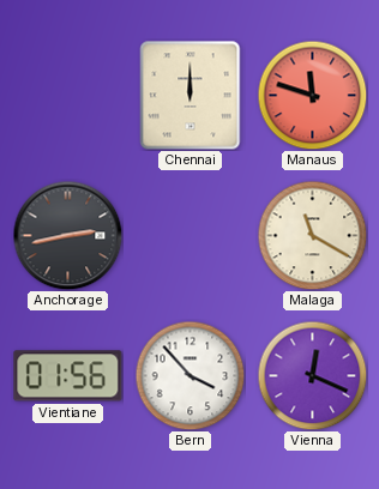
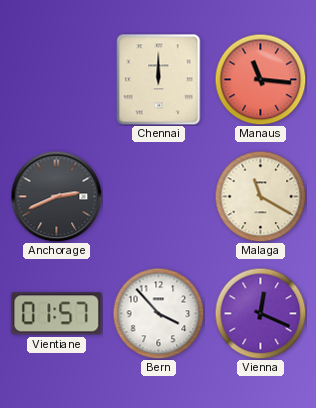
Manaus: 11:48 -> 11:16 (260, 79)
Anchorage: 2:43 -> 2:41 (56, 196)
Vientiane: 01:56 -> 01:57 (57, 314)
